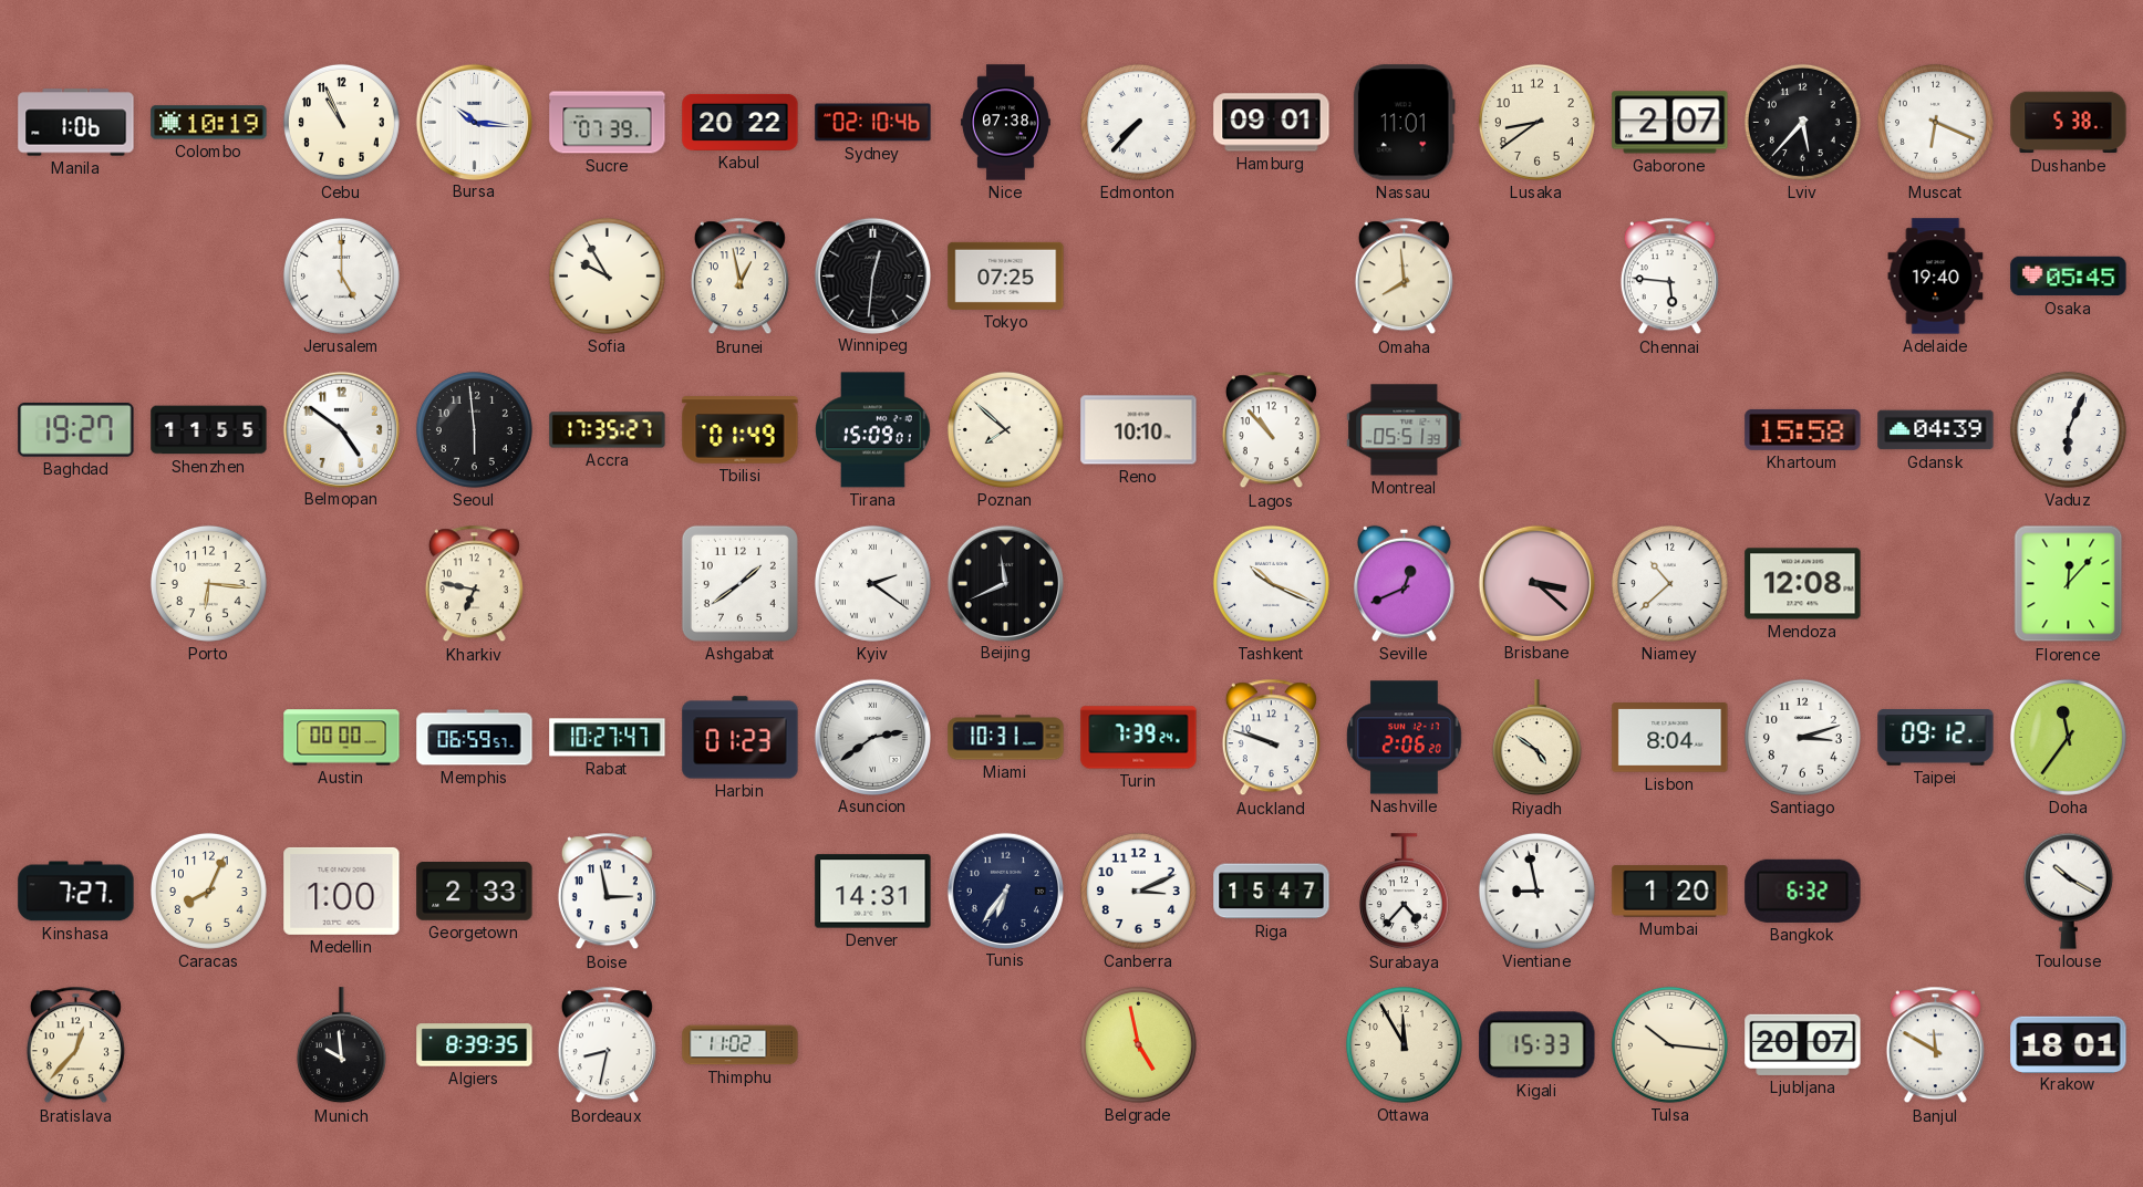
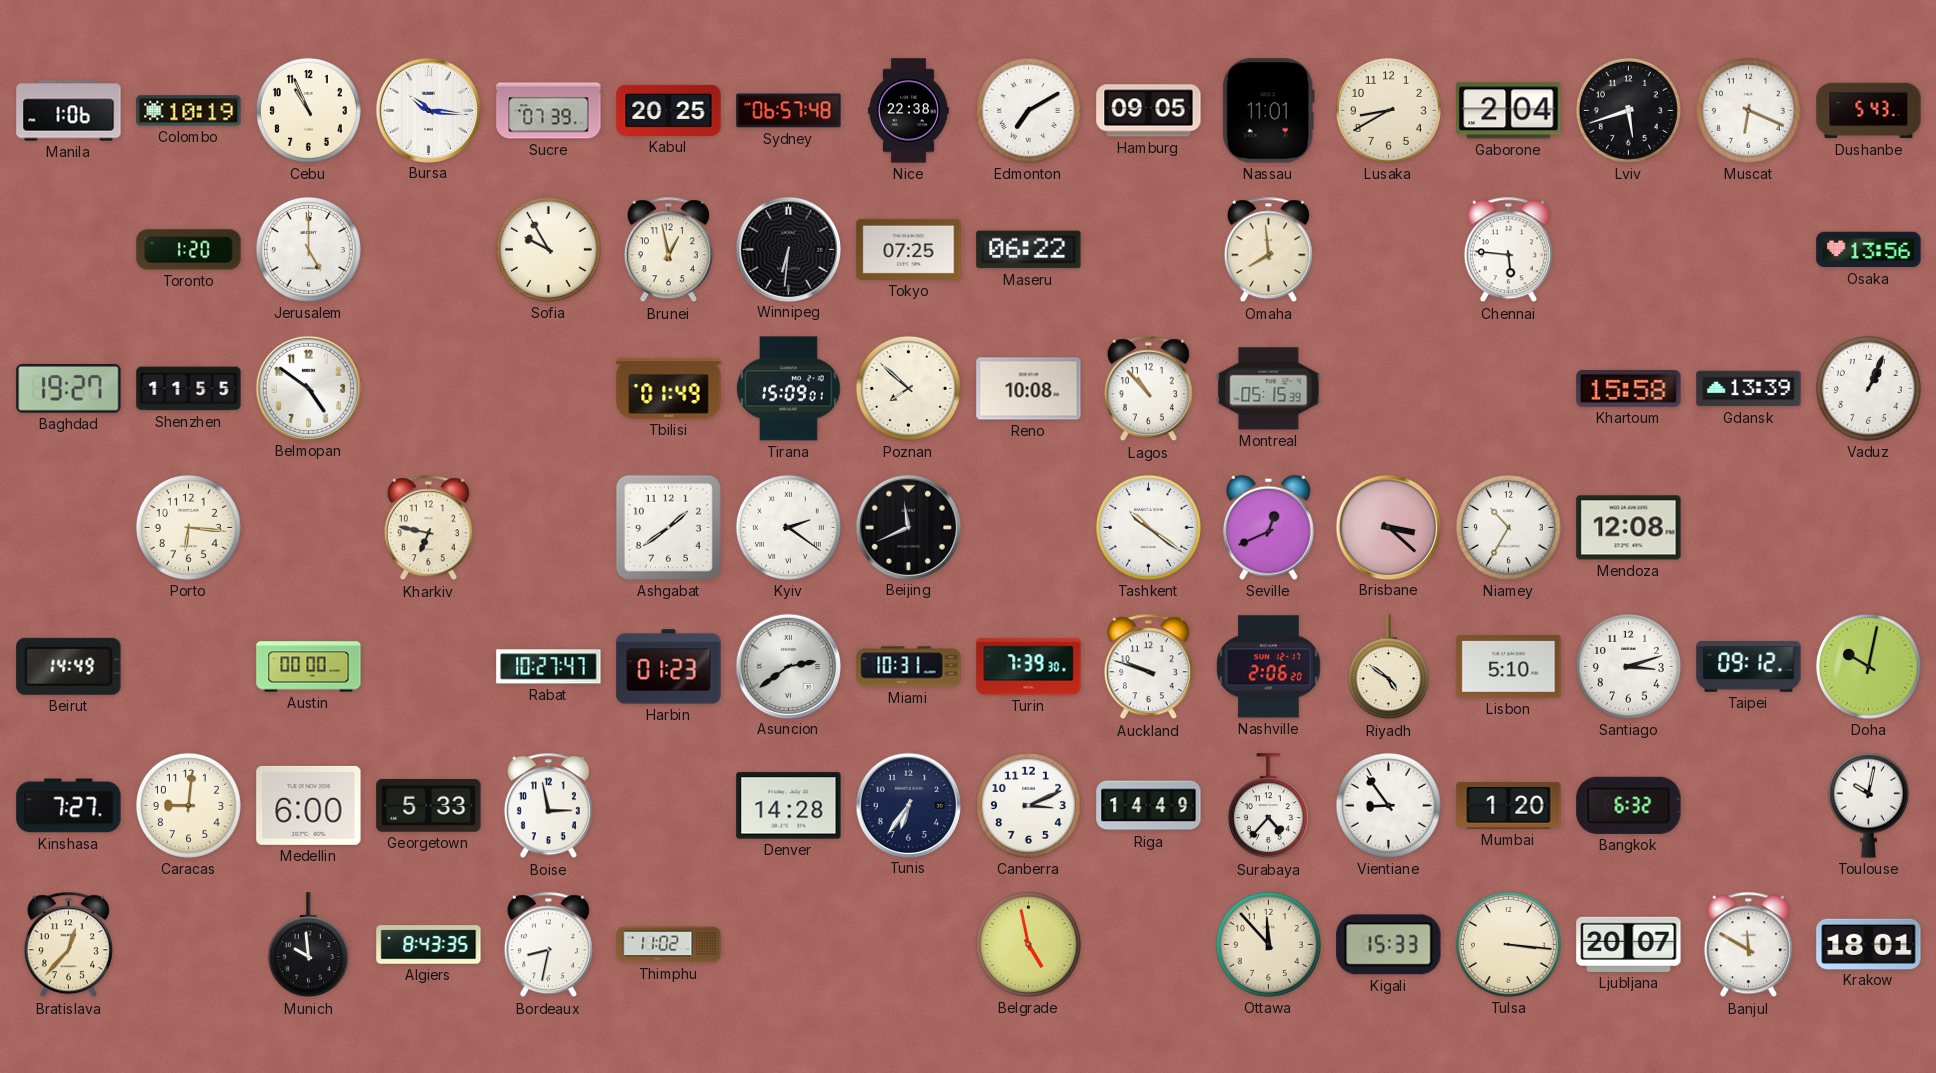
Kabul: 20:22 -> 20:25 (669, 110)
Sydney: 02:10 -> 06:57 (789, 111)
Nice: 07:38 -> 22:38 (908, 111)
Edmonton: 7:37 -> 7:10 (1028, 110)
Hamburg: 09:01 -> 09:05 (1149, 111)
Lusaka: 8:39 -> 8:40 (1388, 110)
Gaborone: 2:07 -> 2:04 (1509, 111)
Lviv: 5:37 -> 5:42 (1628, 110)
Dushanbe: 5:38 -> 5:43 (1869, 111)
Toronto: none -> 1:20 (189, 250)
Winnipeg: 12:31 -> 6:31 (788, 249)
Maseru: none -> 06:22 (1029, 250)
Adelaide: 19:40 -> none (1936, 277)
Osaka: 05:45 -> 13:56 (1869, 250)
Seoul: 5:59 -> none (474, 429)
Accra: 17:35 -> none (608, 430)
Reno: 10:10 -> 10:08 (1029, 389)
Montreal: 05:51 -> 05:15 (1269, 389)
Gdansk: 04:39 -> 13:39 (1749, 389)
Vaduz: 6:04 -> 1:04 (1868, 388)
Tashkent: 10:19 -> 10:21 (1148, 527)
Niamey: 10:38 -> 10:35 (1508, 527)
Florence: 12:07 -> none (2069, 584)
Beirut: none -> 14:49 (69, 666)
Memphis: 06:59 -> none (475, 738)
Turin: 7:39:24 -> 7:39:30 (1029, 667)
Lisbon: 8:04 -> 5:10 (1509, 667)
Doha: 11:36 -> 10:02 (1868, 666)
Caracas: 8:04 -> 9:01 (188, 805)
Medellin: 1:00 -> 6:00 (309, 805)
Georgetown: 2:33 -> 5:33 (429, 806)
Denver: 14:31 -> 14:28 (789, 806)
Riga: 15:47 -> 14:49 (1149, 806)
Vientiane: 8:58 -> 8:54 (1388, 805)
Toulouse: 10:20 -> 10:02 (1868, 805)
Algiers: 8:39 -> 8:43 (429, 945)
Ottawa: 11:55 -> 11:53 (1268, 944)
Tulsa: 10:16 -> 3:16 (1508, 944)
